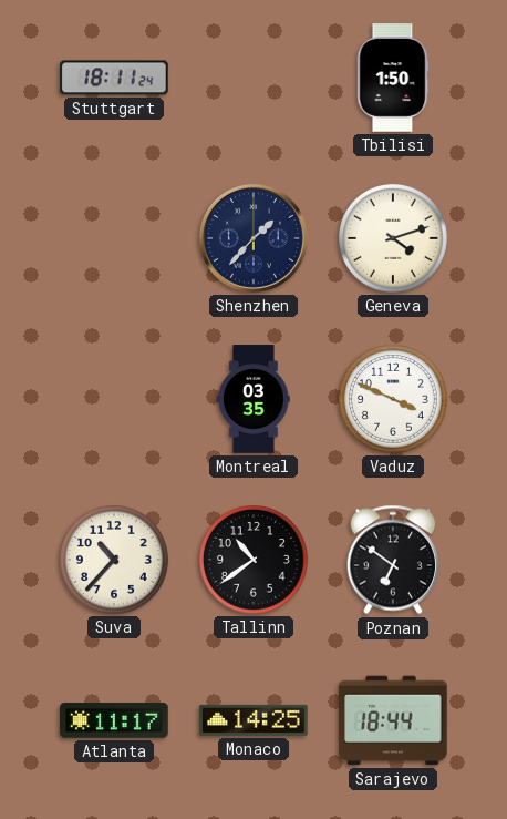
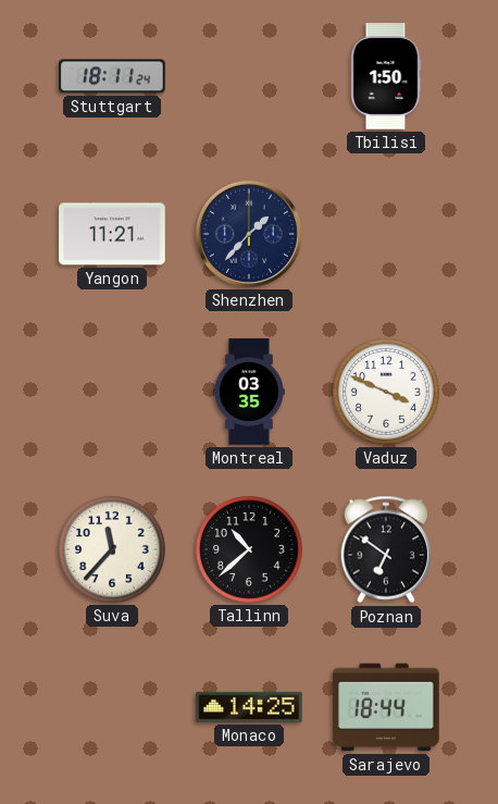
Yangon: none -> 11:21 (112, 234)
Geneva: 4:12 -> none (394, 239)
Suva: 10:37 -> 11:37 (113, 551)
Tallinn: 10:39 -> 10:38 (250, 551)
Atlanta: 11:17 -> none (114, 721)
